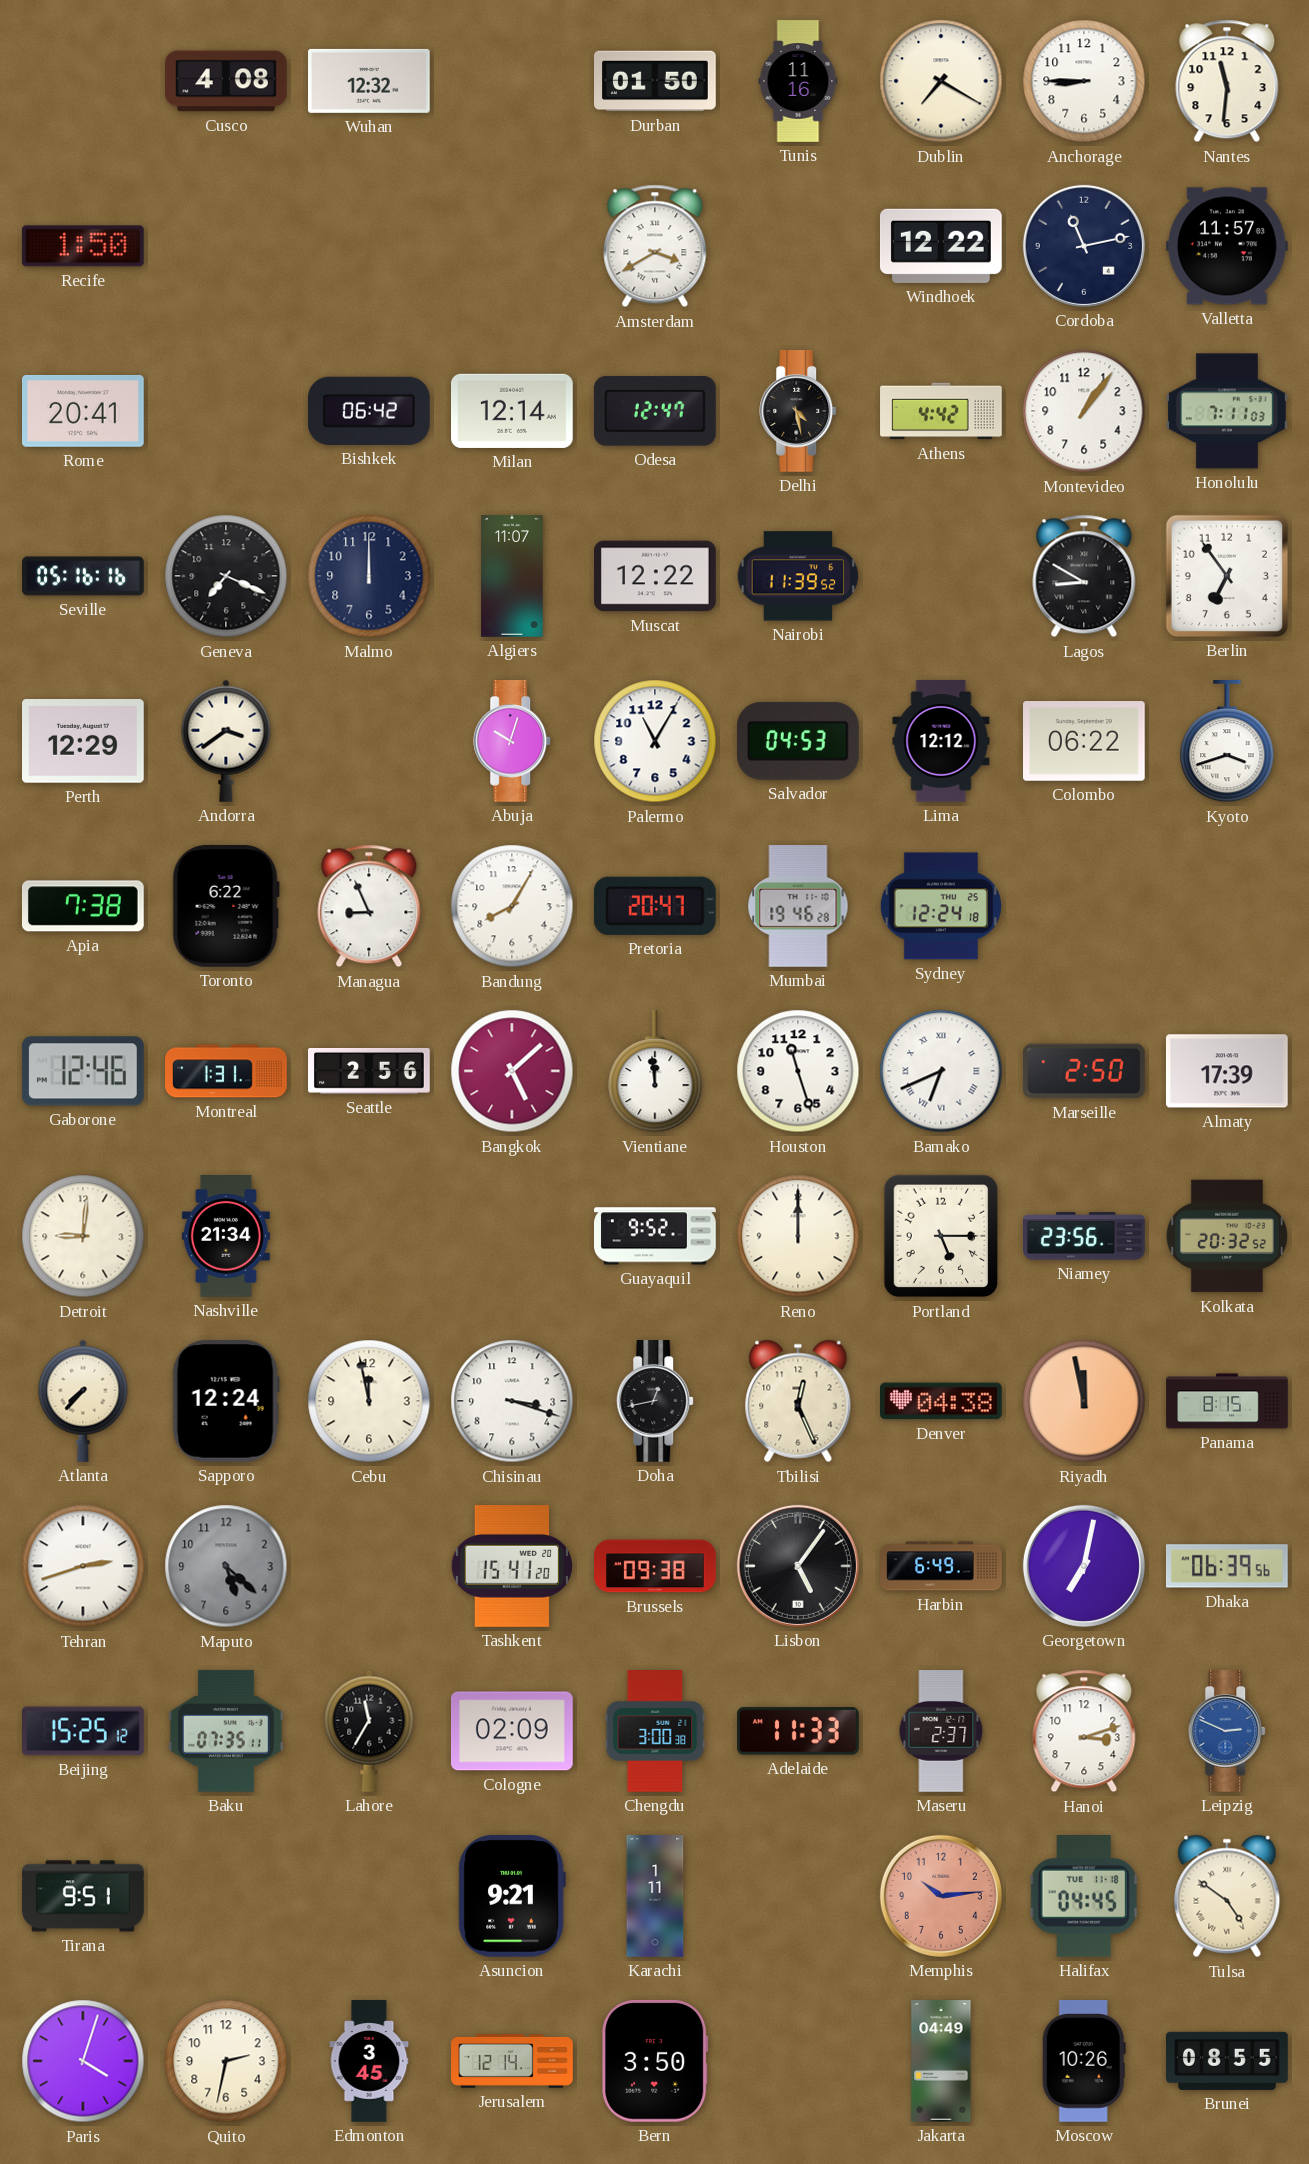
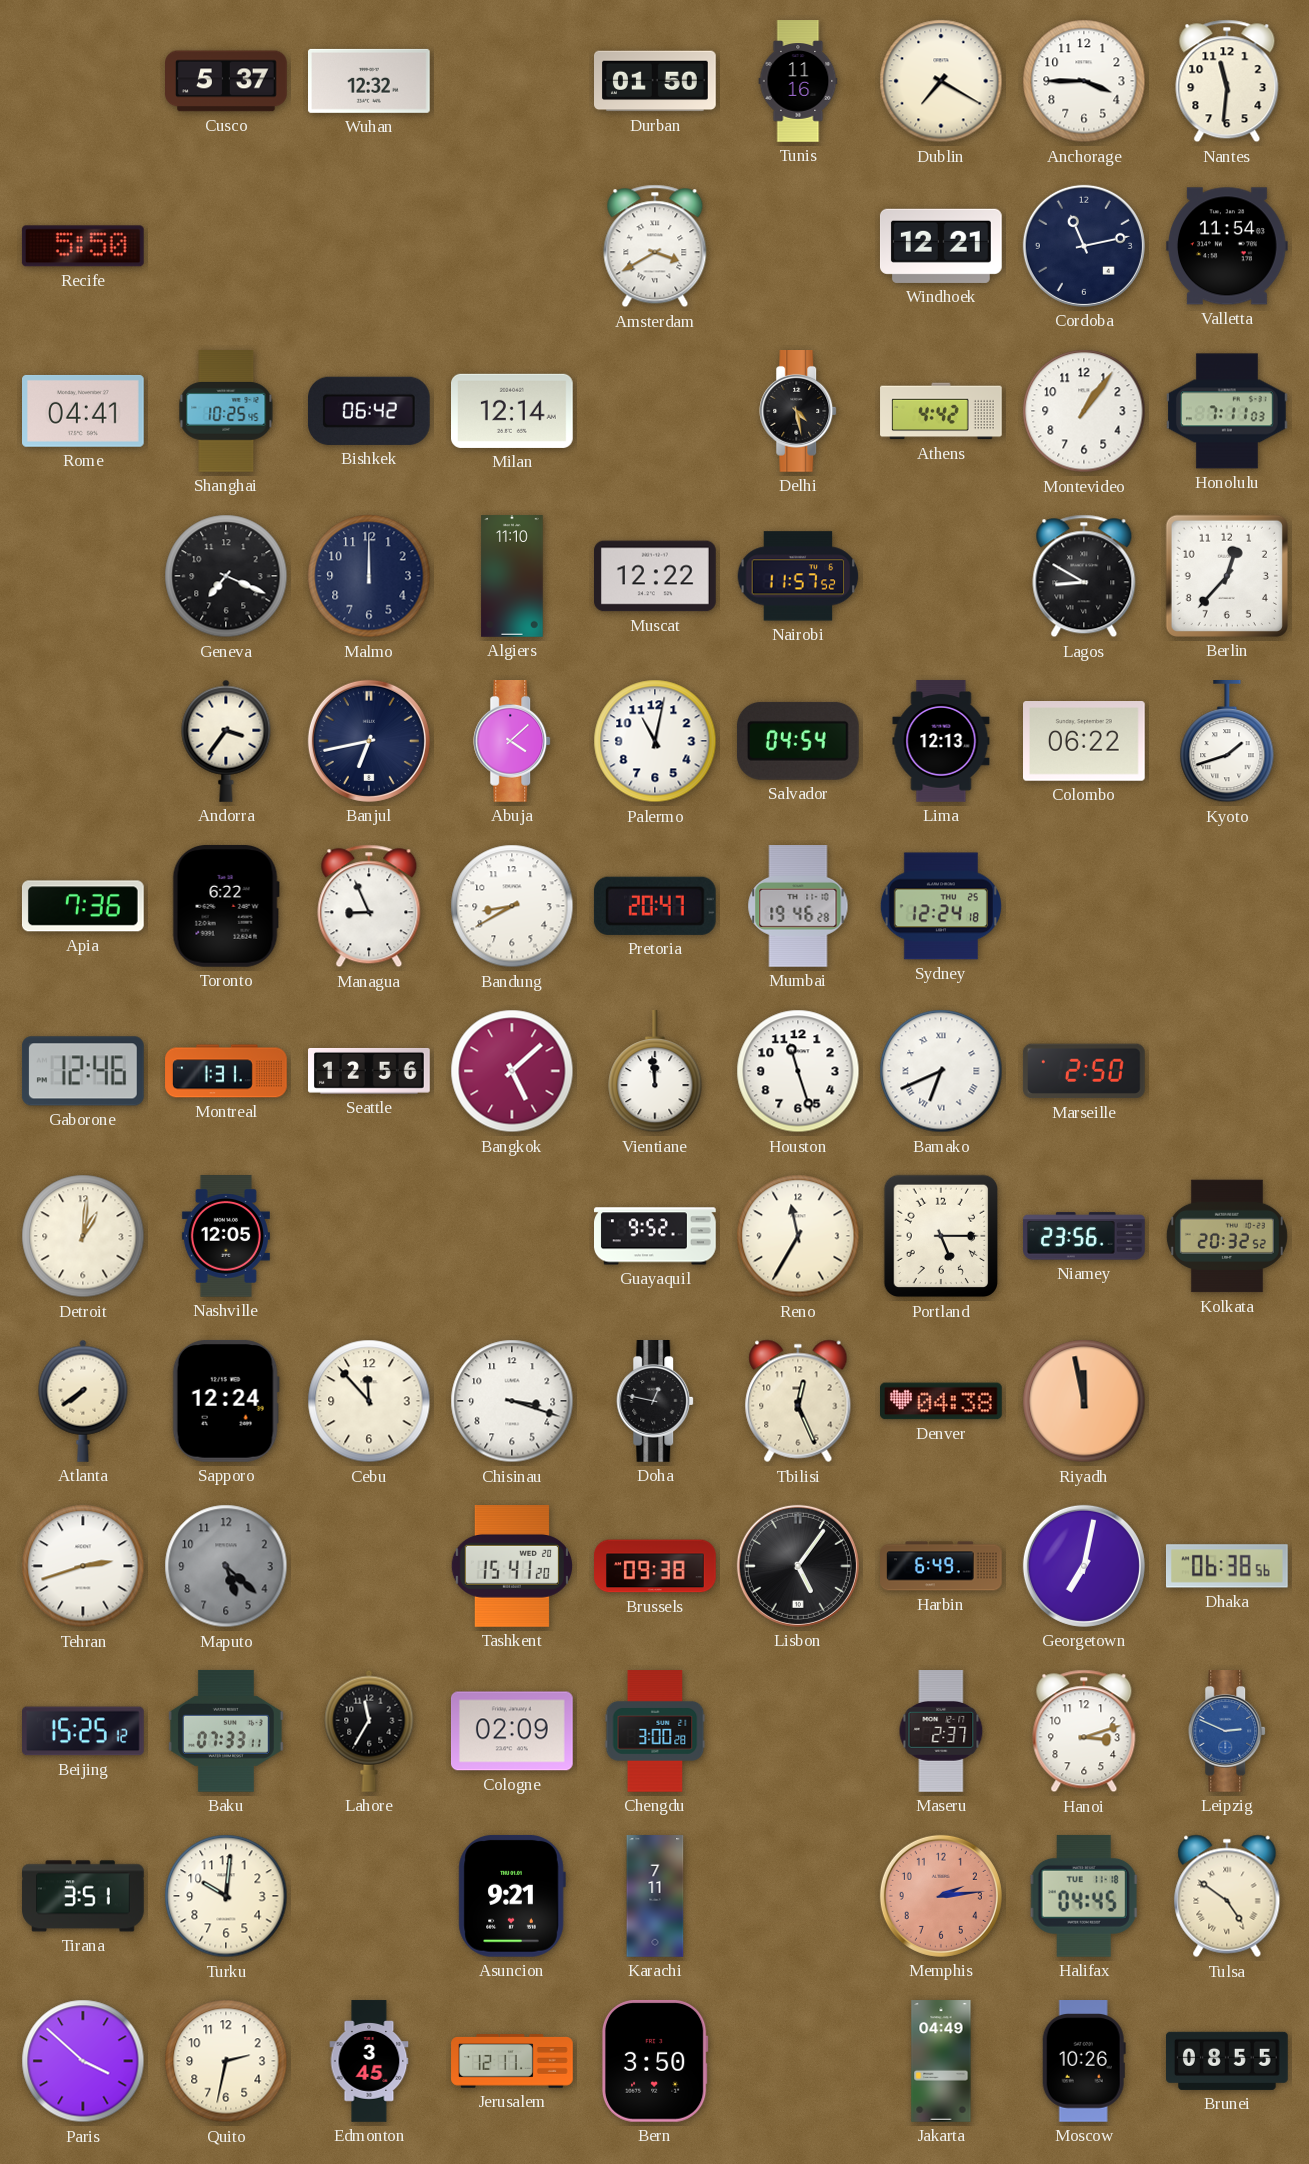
Cusco: 4:08 -> 5:37 (227, 81)
Anchorage: 8:45 -> 3:45 (1084, 81)
Recife: 1:50 -> 5:50 (83, 246)
Windhoek: 12:22 -> 12:21 (941, 246)
Valletta: 11:57 -> 11:54 (1228, 246)
Rome: 20:41 -> 04:41 (84, 411)
Shanghai: none -> 10:25 (226, 412)
Odesa: 12:47 -> none (655, 411)
Seville: 05:16 -> none (83, 576)
Algiers: 11:07 -> 11:10 (512, 576)
Nairobi: 11:39 -> 11:57 (798, 576)
Berlin: 6:54 -> 12:37 (1227, 576)
Perth: 12:29 -> none (84, 741)
Andorra: 3:39 -> 3:36 (226, 741)
Banjul: none -> 6:43 (369, 741)
Abuja: 10:03 -> 4:08 (513, 742)
Palermo: 11:05 -> 11:02 (655, 741)
Salvador: 04:53 -> 04:54 (798, 741)
Lima: 12:12 -> 12:13 (941, 741)
Kyoto: 3:42 -> 1:42 (1227, 742)
Apia: 7:38 -> 7:36 (83, 906)
Bandung: 8:05 -> 8:40 (512, 906)
Seattle: 2:56 -> 12:56 (370, 1071)
Almaty: 17:39 -> none (1227, 1071)
Detroit: 9:01 -> 1:01 (83, 1236)
Nashville: 21:34 -> 12:05 (226, 1237)
Reno: 12:00 -> 11:35 (798, 1236)
Atlanta: 7:37 -> 7:39 (83, 1401)
Cebu: 11:58 -> 11:53 (369, 1401)
Doha: 12:43 -> 12:47 (656, 1402)
Panama: 8:15 -> none (1227, 1401)
Dhaka: 06:39 -> 06:38 (1228, 1566)
Baku: 07:35 -> 07:33 (226, 1731)
Chengdu: 3:00:38 -> 3:00:28 (655, 1731)
Adelaide: 11:33 -> none (799, 1731)
Tirana: 9:51 -> 3:51 (84, 1896)
Turku: none -> 10:01 (226, 1896)
Karachi: 1:11 -> 7:11 (655, 1896)
Memphis: 10:14 -> 2:14 (941, 1896)
Paris: 4:03 -> 3:52 (83, 2061)
Jerusalem: 12:14 -> 12:11 (512, 2061)
